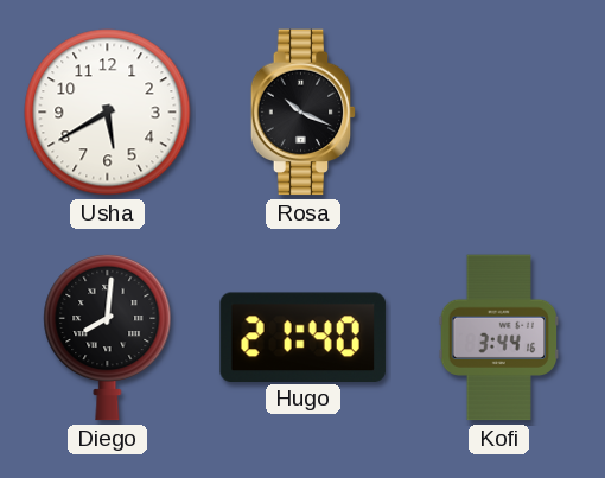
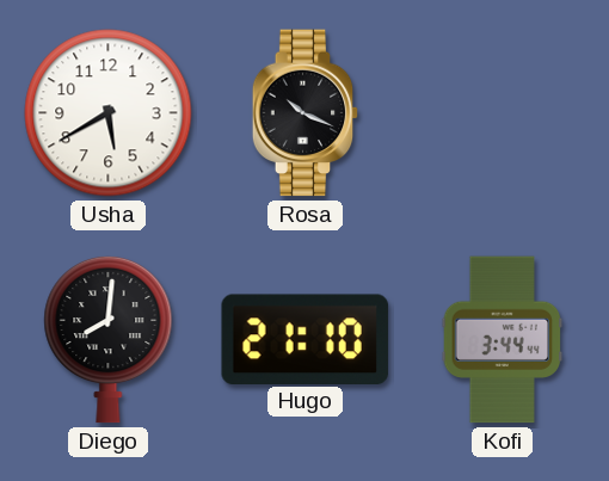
Hugo: 21:40 -> 21:10 (304, 339)
Kofi: 3:44:16 -> 3:44:44 (503, 340)
